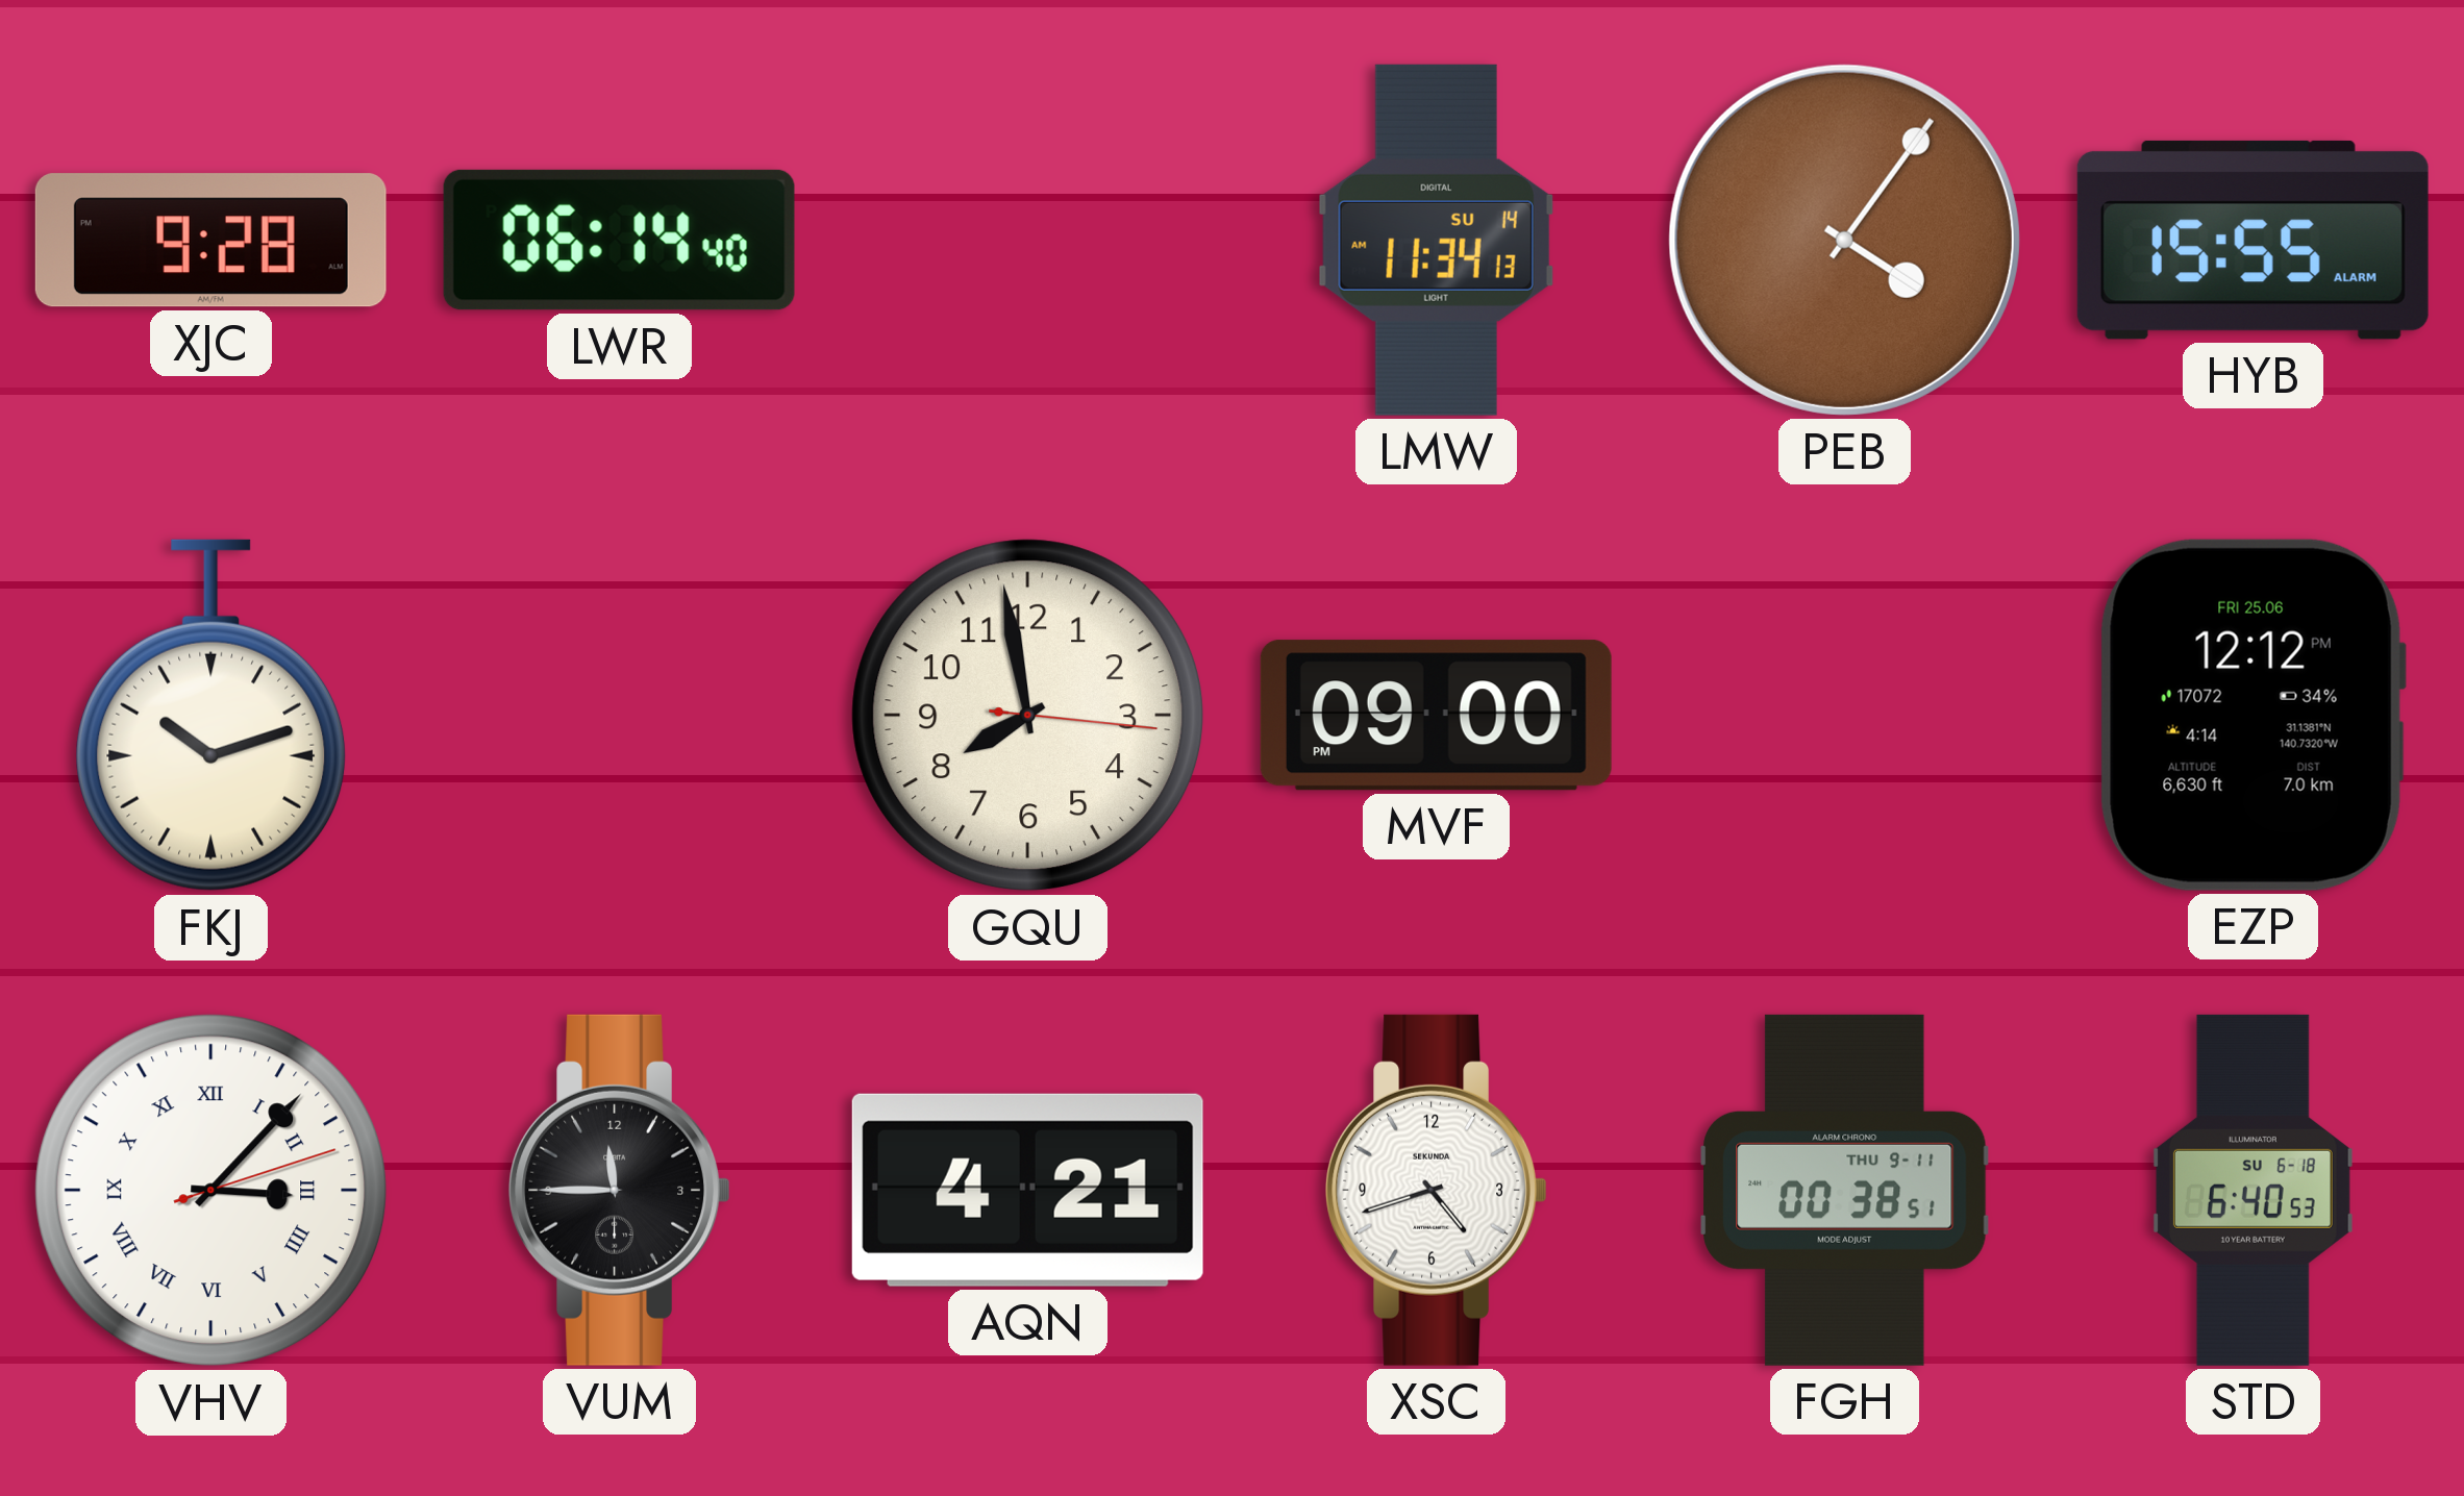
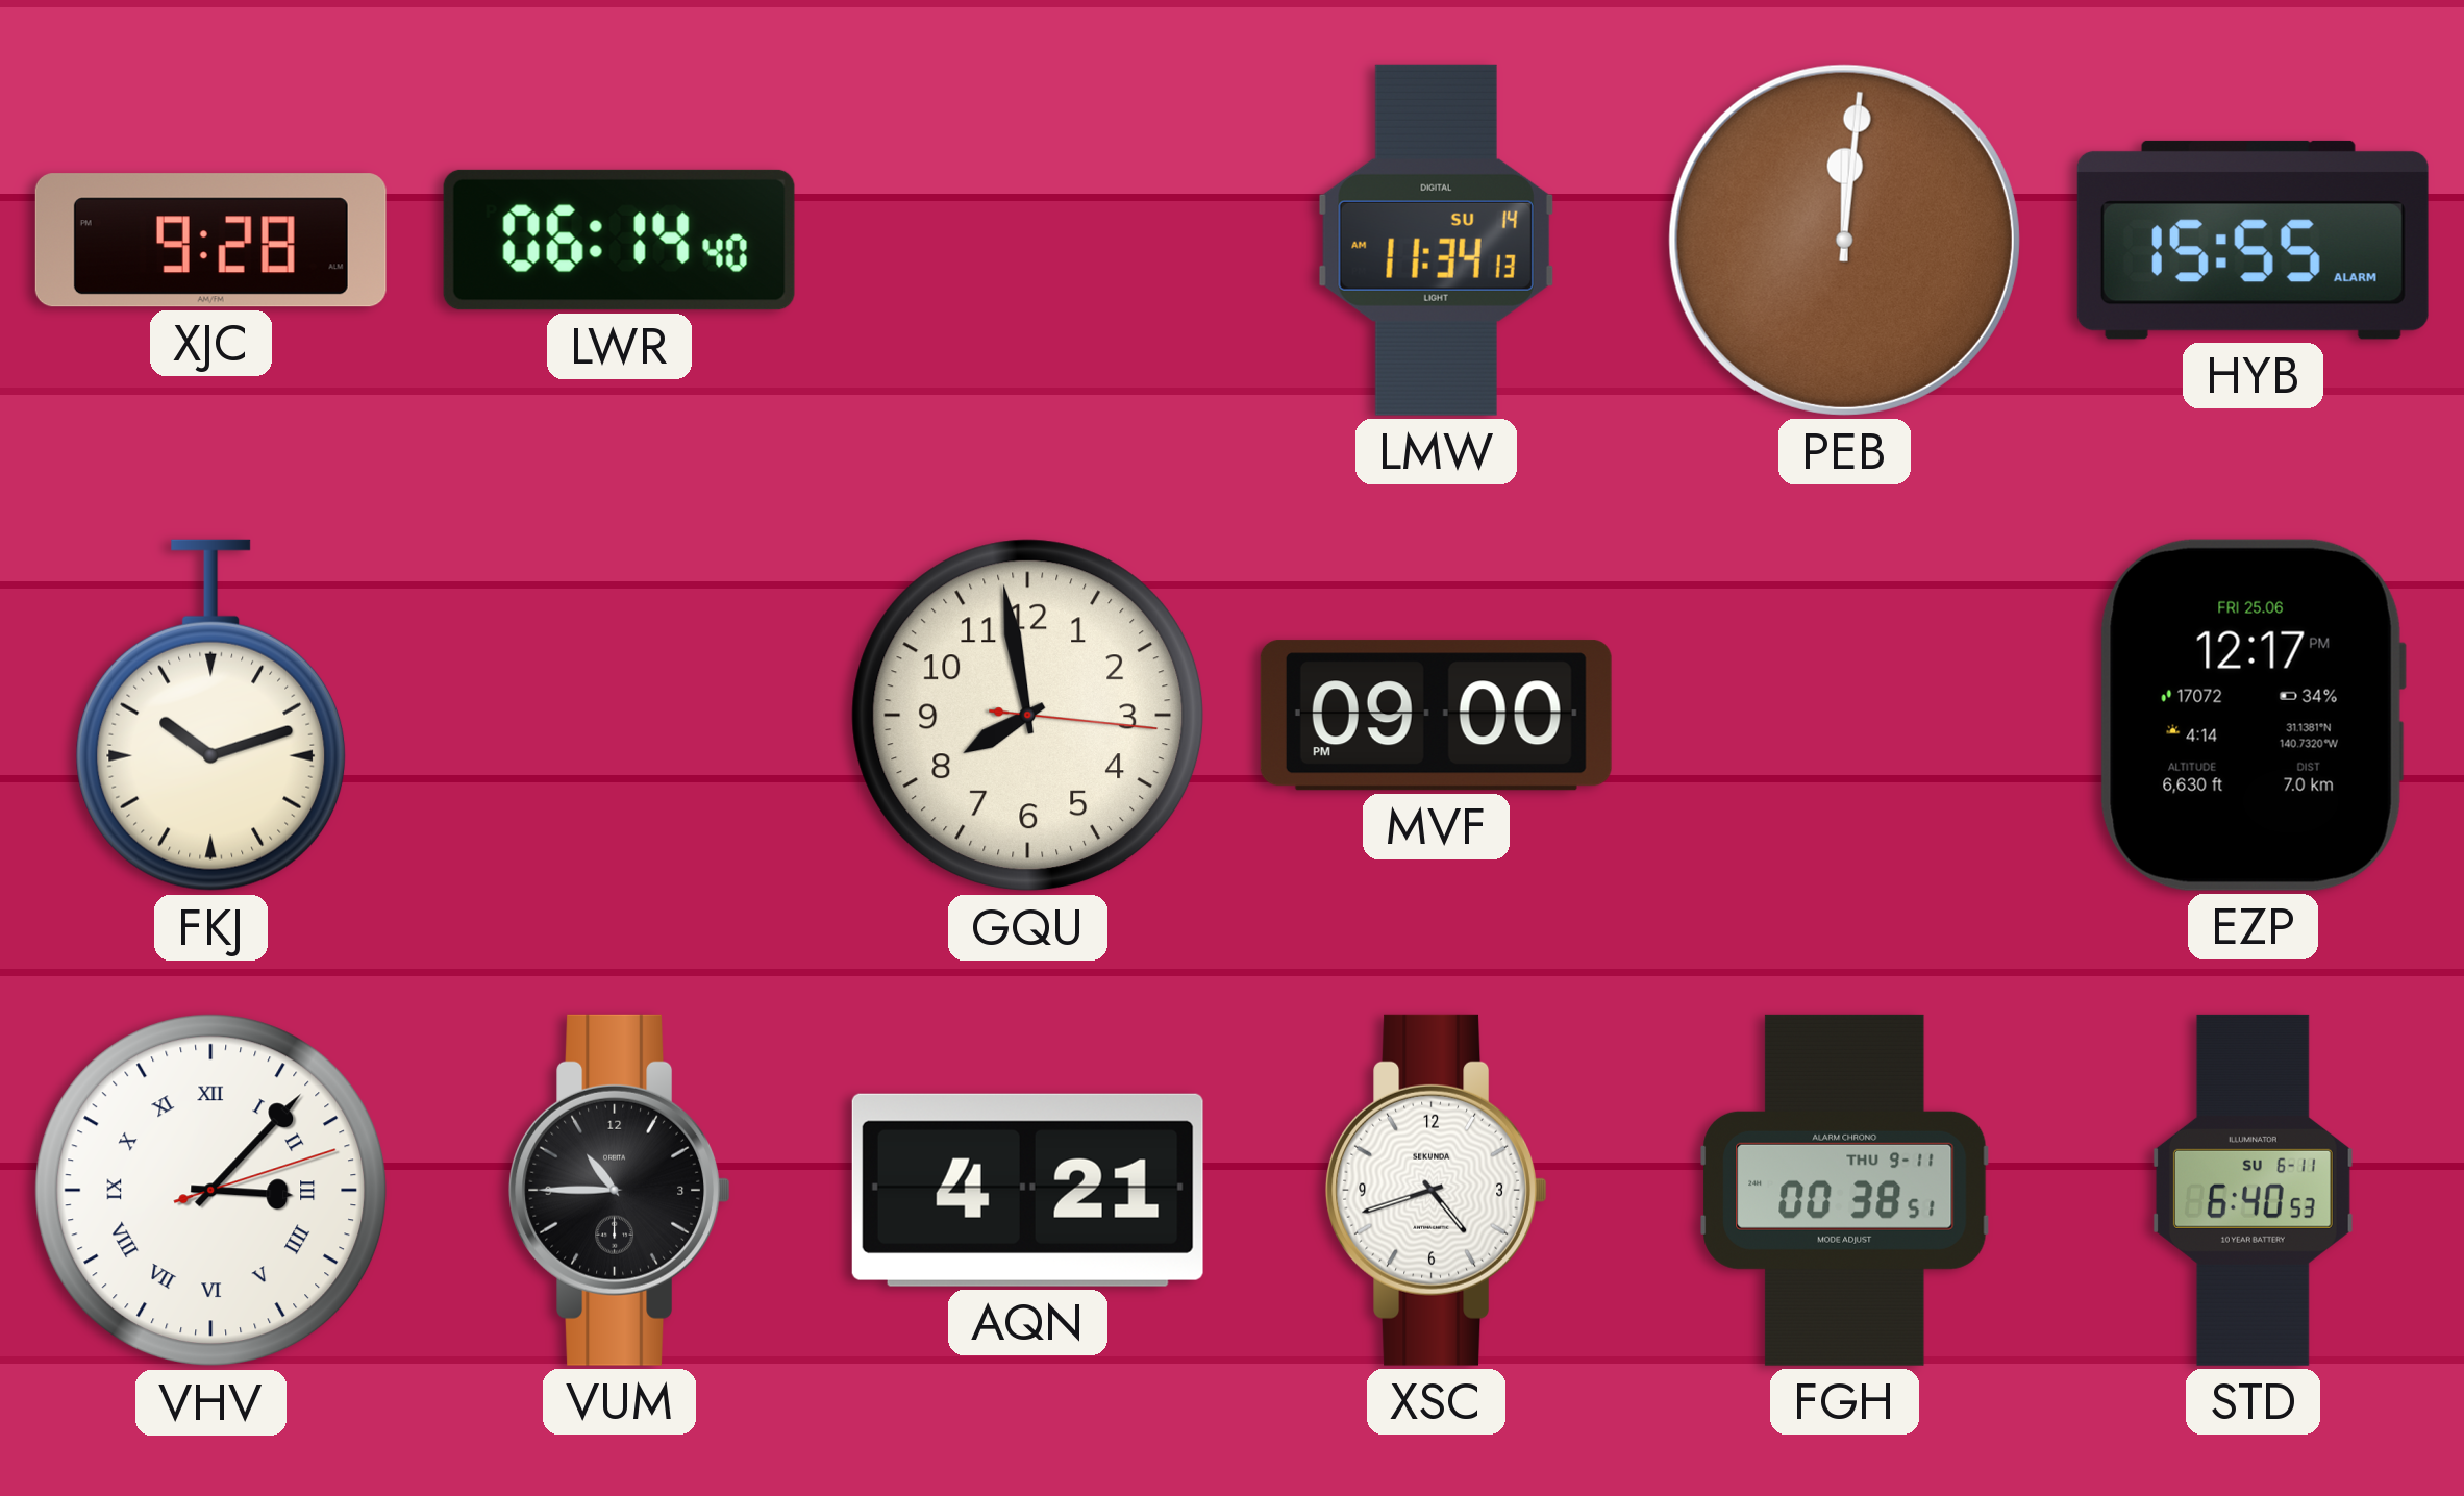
PEB: 4:06 -> 12:01 (1844, 240)
EZP: 12:12 -> 12:17 (2253, 715)
VUM: 11:45 -> 10:45 (619, 1190)
STD date: SU 6-18 -> SU 6-11 (2253, 1190)
